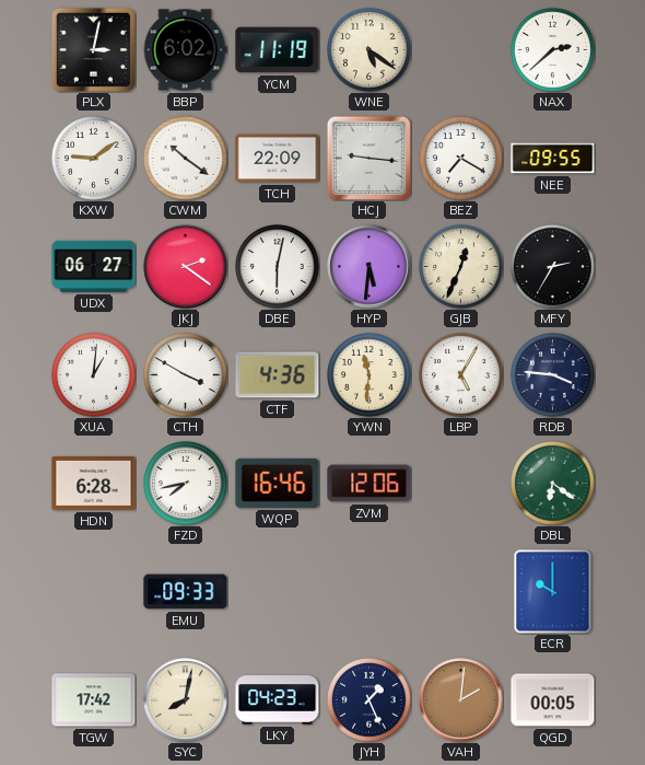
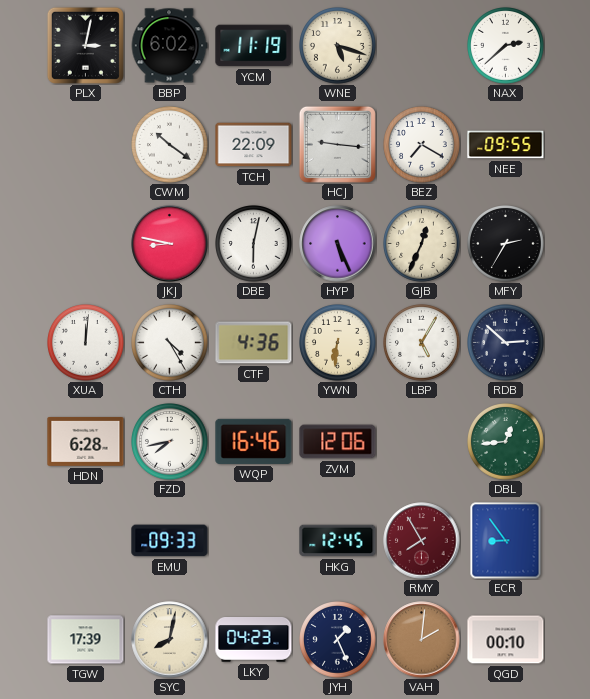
WNE: 5:21 -> 5:18 (338, 46)
KXW: 9:09 -> none (94, 159)
UDX: 06:27 -> none (94, 266)
JKJ: 2:21 -> 8:47 (170, 244)
HYP: 5:31 -> 5:26 (338, 244)
XUA: 1:01 -> 12:01 (86, 343)
CTH: 3:50 -> 4:25 (170, 343)
YWN: 11:31 -> 6:31 (338, 343)
RDB: 3:46 -> 2:52 (506, 343)
DBL: 6:21 -> 12:44 (506, 442)
HKG: none -> 12:45 (338, 541)
RMY: none -> 7:55 (422, 541)
ECR: 10:00 -> 8:54 (506, 541)
TGW: 17:42 -> 17:39 (86, 640)
QGD: 00:05 -> 00:10 (506, 640)
